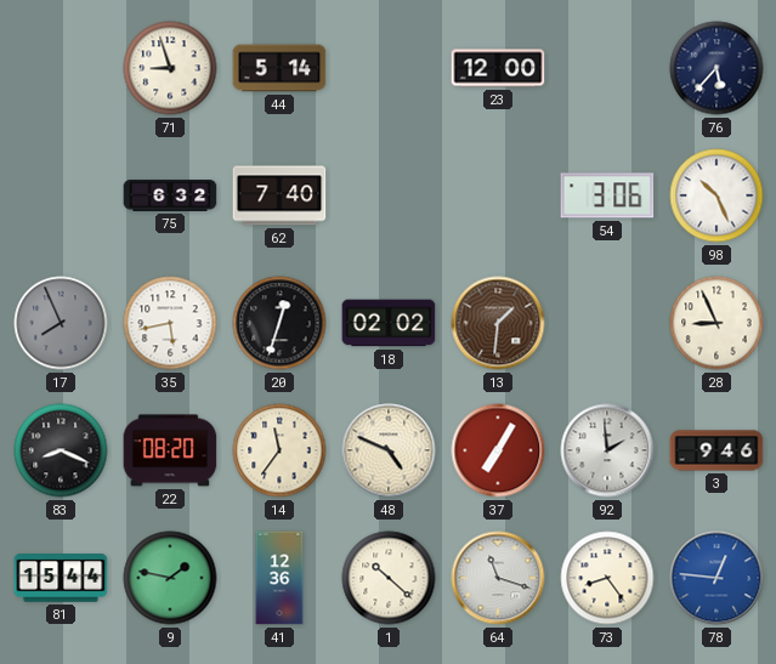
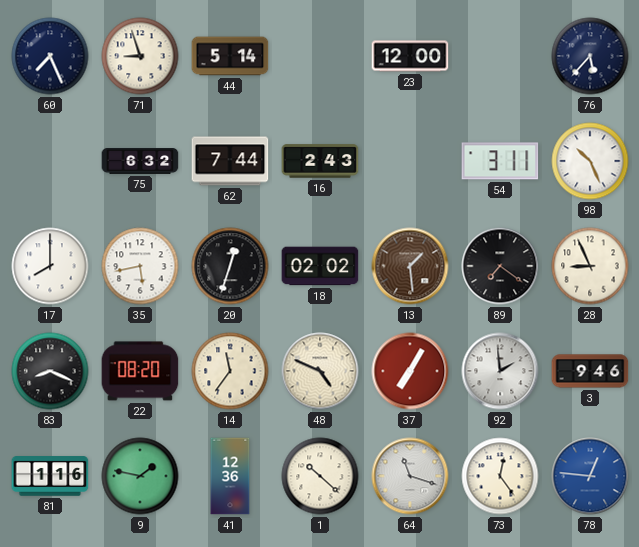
60: none -> 7:26 (50, 56)
62: 7:40 -> 7:44 (230, 161)
16: none -> 2:43 (320, 161)
54: 3:06 -> 3:11 (500, 161)
17: 7:56 -> 8:00 (50, 266)
17 dial: grey -> white (50, 266)
13: 1:31 -> 1:29 (410, 266)
89: none -> 7:21 (500, 266)
81: 15:44 -> 1:16 (50, 476)
73: 8:24 -> 12:24 (500, 476)
